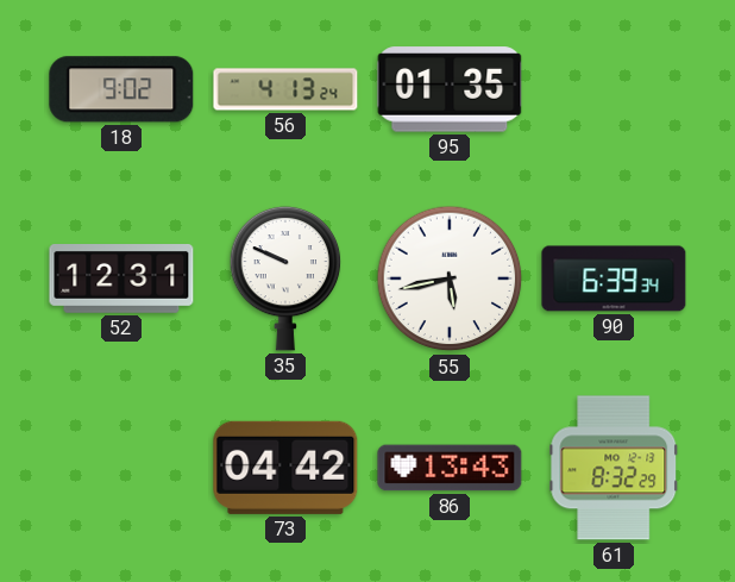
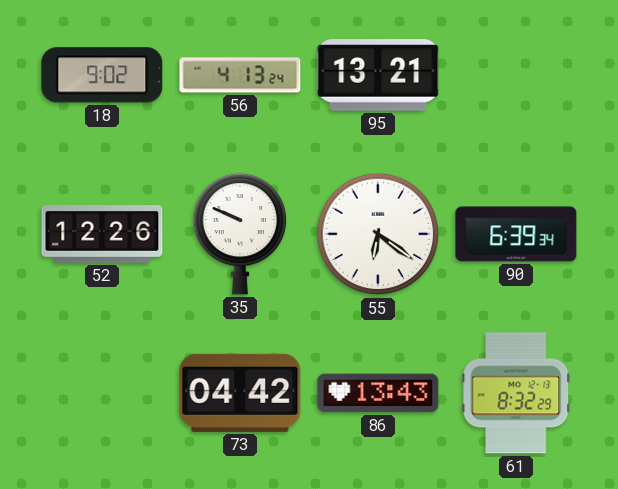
95: 01:35 -> 13:21 (378, 75)
52: 12:31 -> 12:26 (102, 235)
55: 5:43 -> 6:21 (378, 234)
